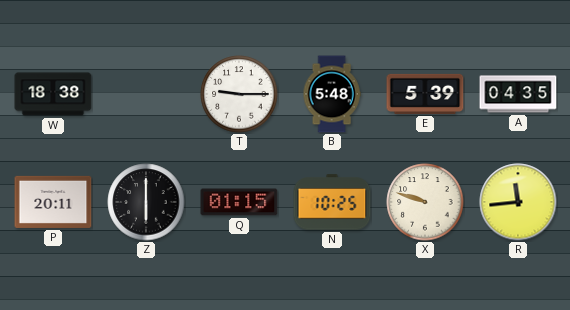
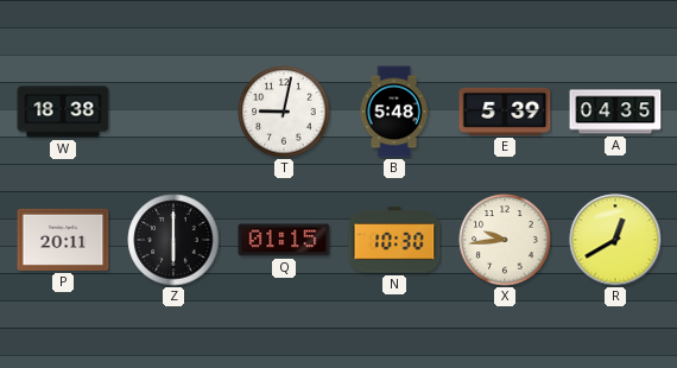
T: 9:15 -> 9:02 (284, 112)
N: 10:25 -> 10:30 (394, 240)
X: 9:48 -> 9:44 (505, 240)
R: 11:44 -> 12:40 (615, 240)
